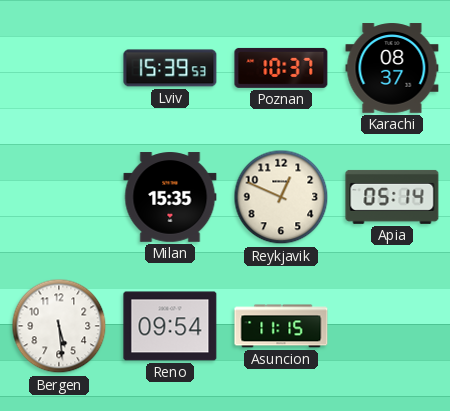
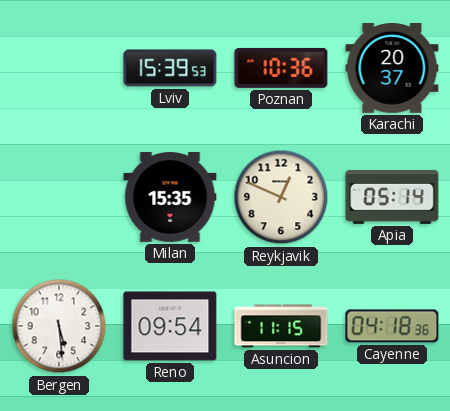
Poznan: 10:37 -> 10:36 (281, 68)
Karachi: 08:37 -> 20:37 (392, 68)
Cayenne: none -> 04:18 (392, 326)
